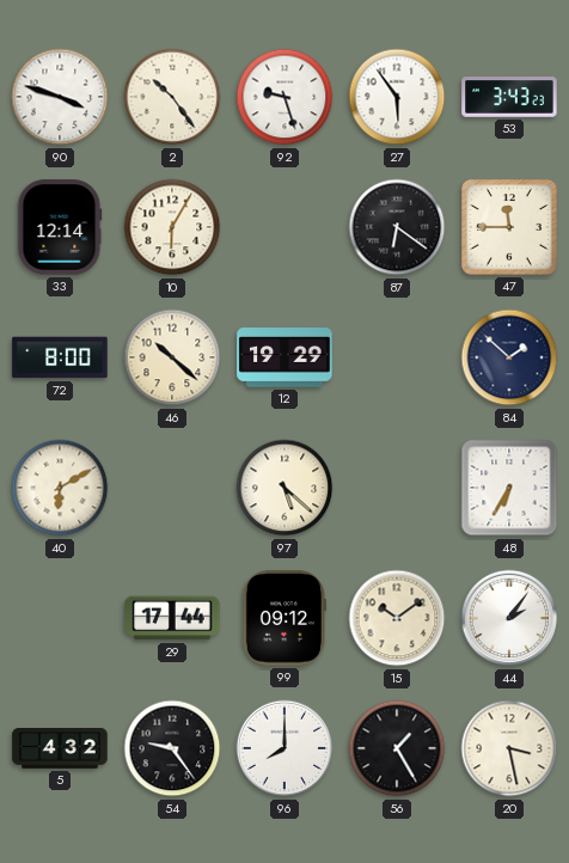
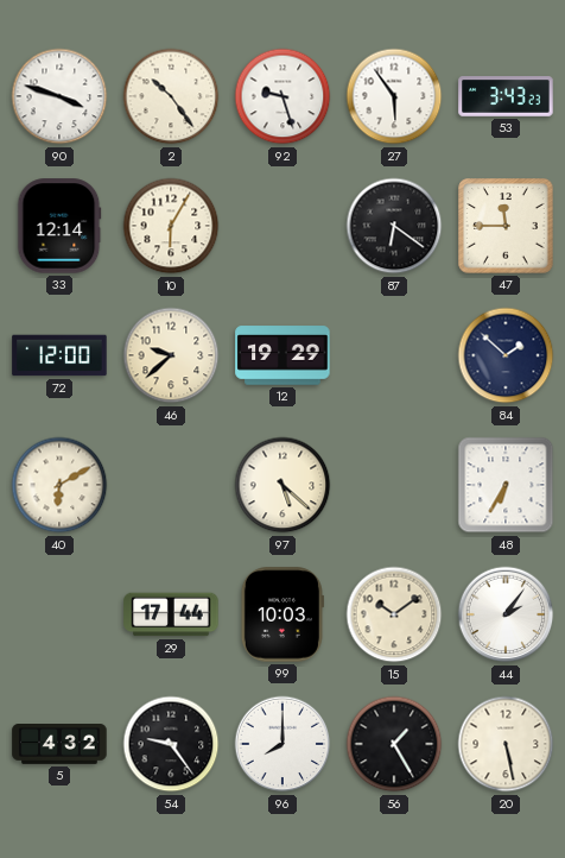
72: 8:00 -> 12:00 (59, 355)
46: 10:22 -> 9:38 (171, 355)
99: 09:12 -> 10:03 (281, 614)
20: 3:28 -> 5:28 (506, 744)
